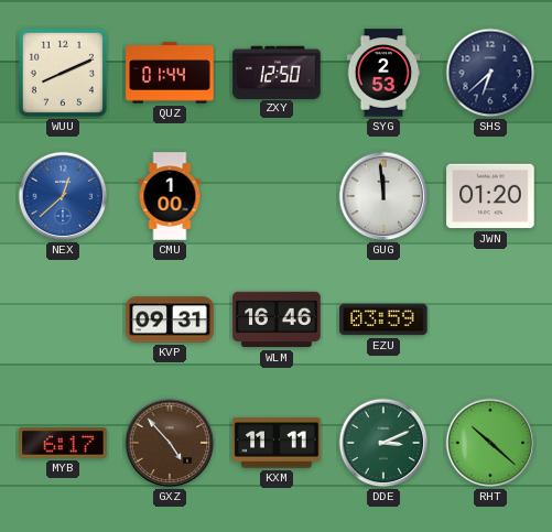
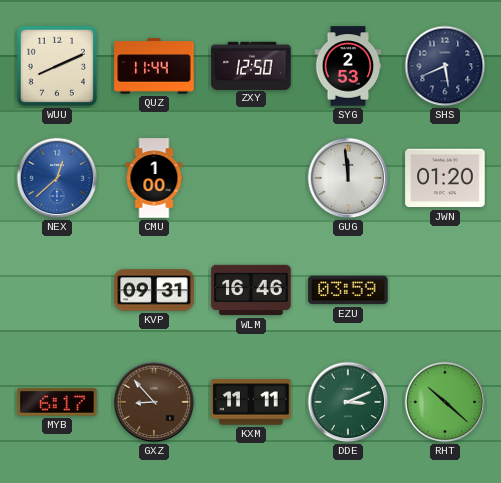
QUZ: 01:44 -> 11:44 (154, 66)
SHS: 6:38 -> 5:41 (445, 66)
GXZ: 4:53 -> 8:53 (154, 402)
